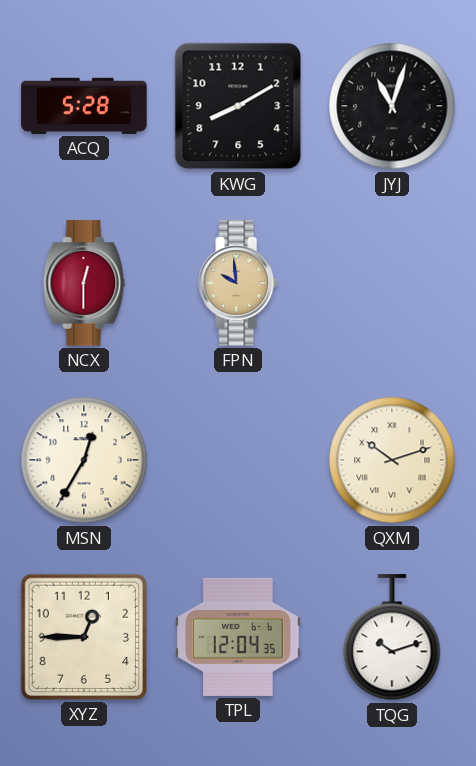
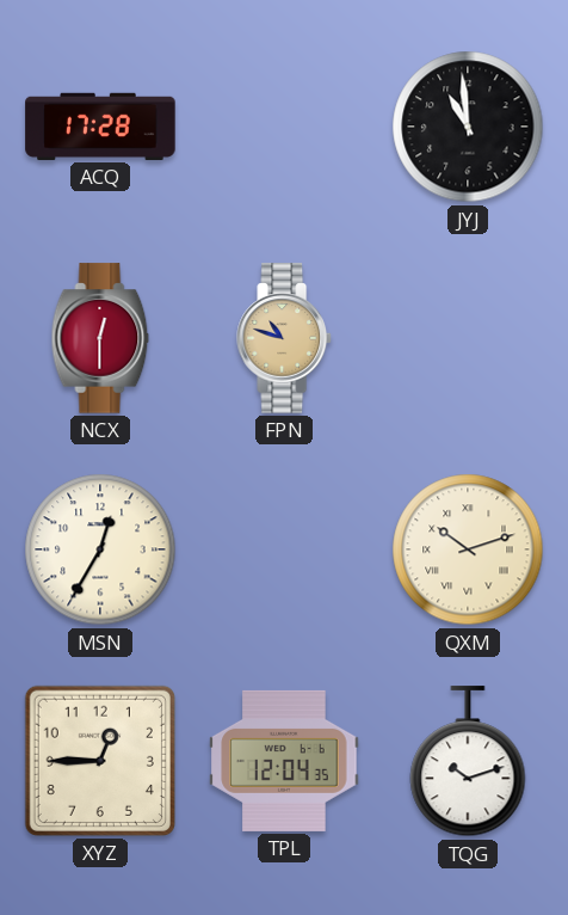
ACQ: 5:28 -> 17:28 (100, 127)
KWG: 8:10 -> none (238, 106)
JYJ: 11:03 -> 10:59 (468, 127)
FPN: 9:59 -> 10:48 (284, 338)
